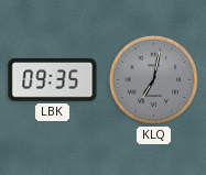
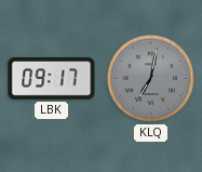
LBK: 09:35 -> 09:17 (52, 78)
